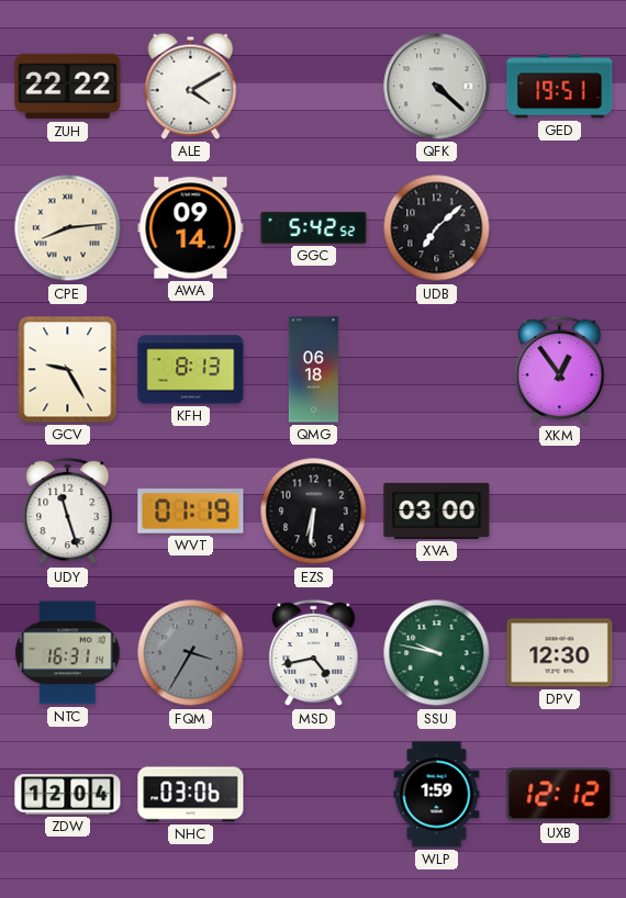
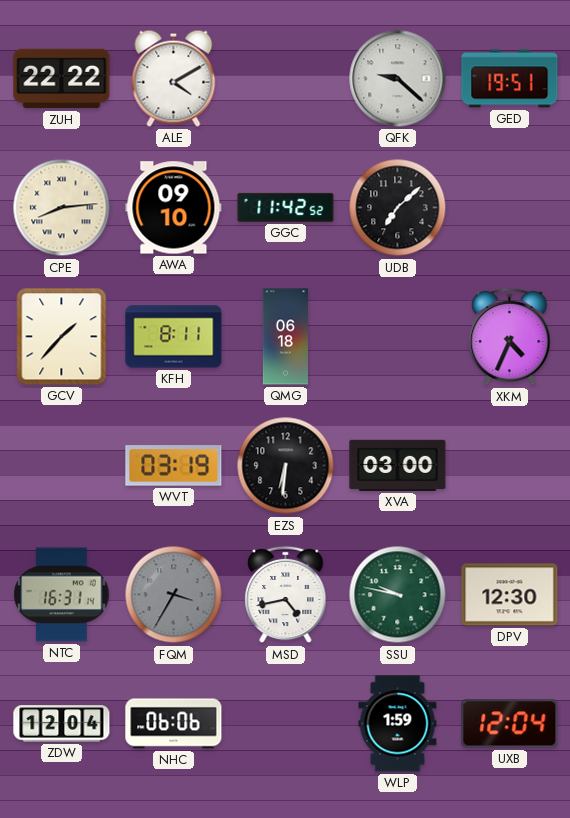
QFK: 4:22 -> 9:22 (398, 79)
AWA: 09:14 -> 09:10 (174, 208)
GGC: 5:42 -> 11:42 (286, 207)
GCV: 9:25 -> 1:37 (62, 337)
KFH: 8:13 -> 8:11 (174, 337)
XKM: 12:54 -> 4:34 (510, 337)
UDY: 11:27 -> none (68, 512)
WVT: 01:19 -> 03:19 (174, 466)
NHC: 03:06 -> 06:06 (174, 724)
UXB: 12:12 -> 12:04 (510, 724)
